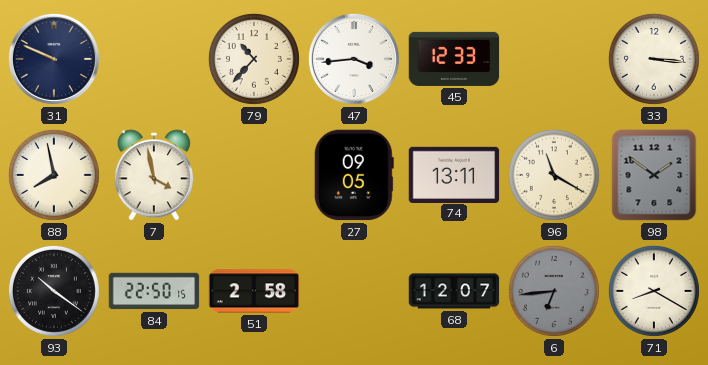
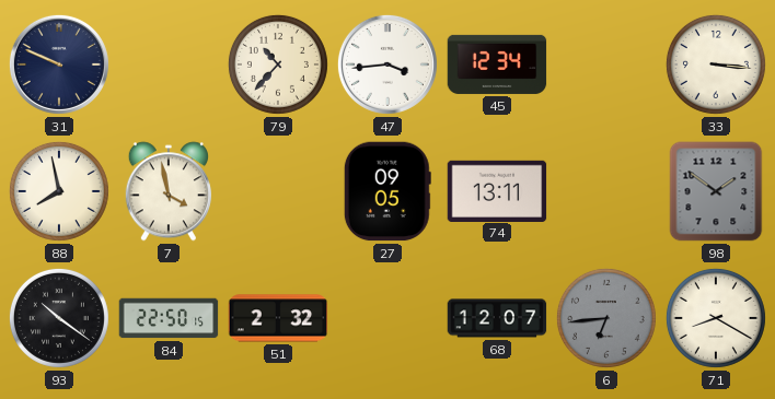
45: 12:33 -> 12:34 (497, 64)
96: 11:20 -> none (554, 175)
51: 2:58 -> 2:32 (278, 318)
